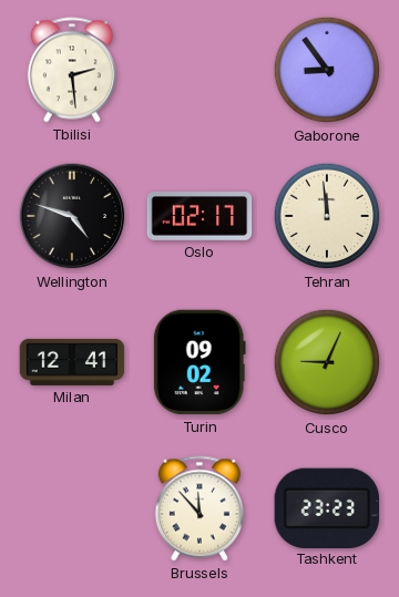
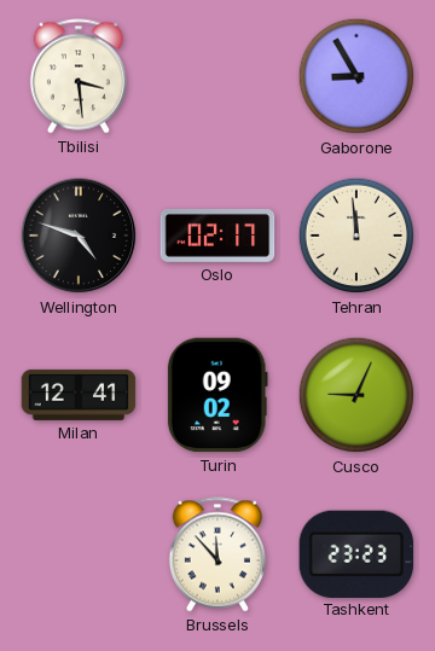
Tbilisi: 2:29 -> 3:29 (79, 76)
Gaborone: 8:54 -> 8:55 (356, 76)
